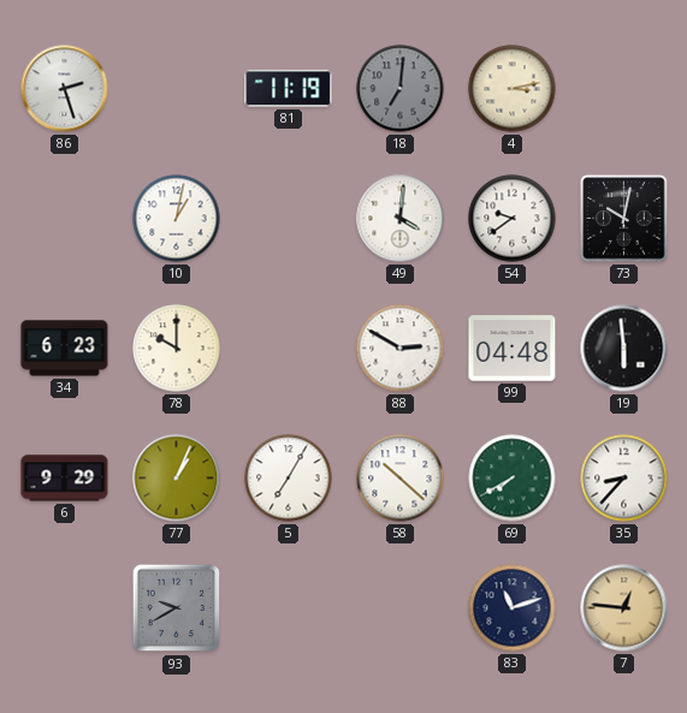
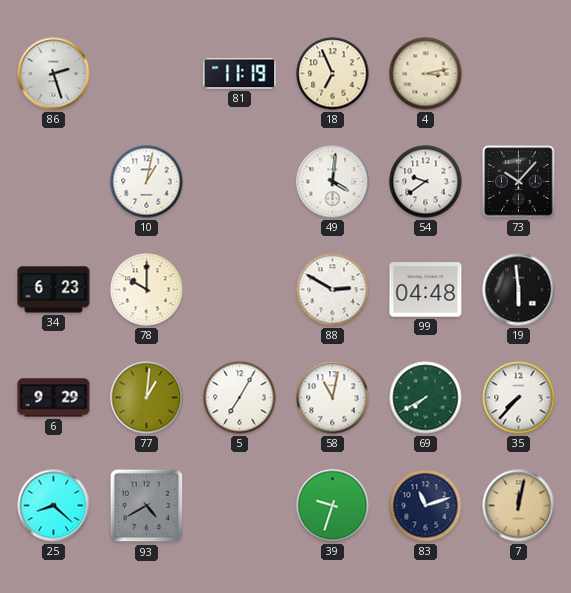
18: 7:01 -> 6:56 (333, 74)
18 dial: grey -> cream (333, 74)
73: 10:02 -> 10:07 (519, 182)
77: 1:04 -> 1:01 (147, 398)
58: 10:22 -> 11:02 (333, 398)
35: 8:37 -> 7:37 (519, 398)
25: none -> 8:22 (54, 506)
93: 9:40 -> 4:40 (147, 506)
39: none -> 9:33 (333, 506)
7: 12:46 -> 12:02 (519, 506)
